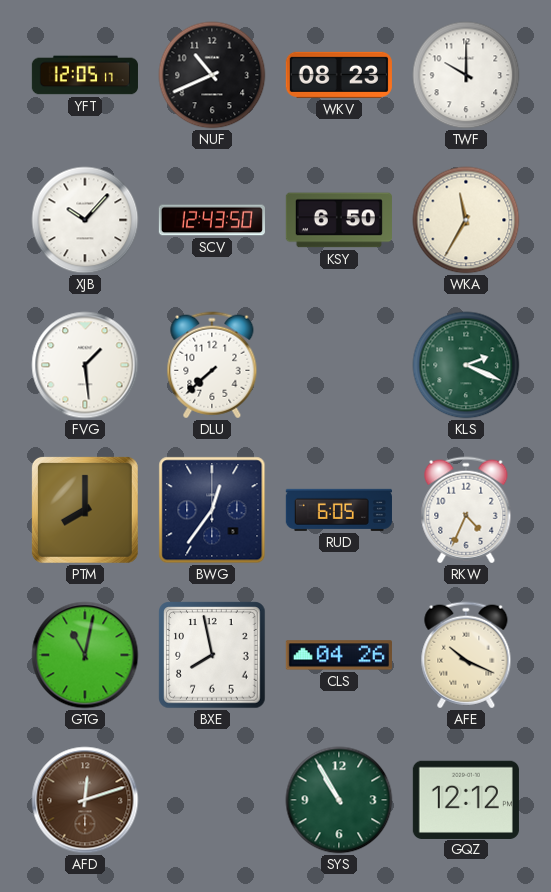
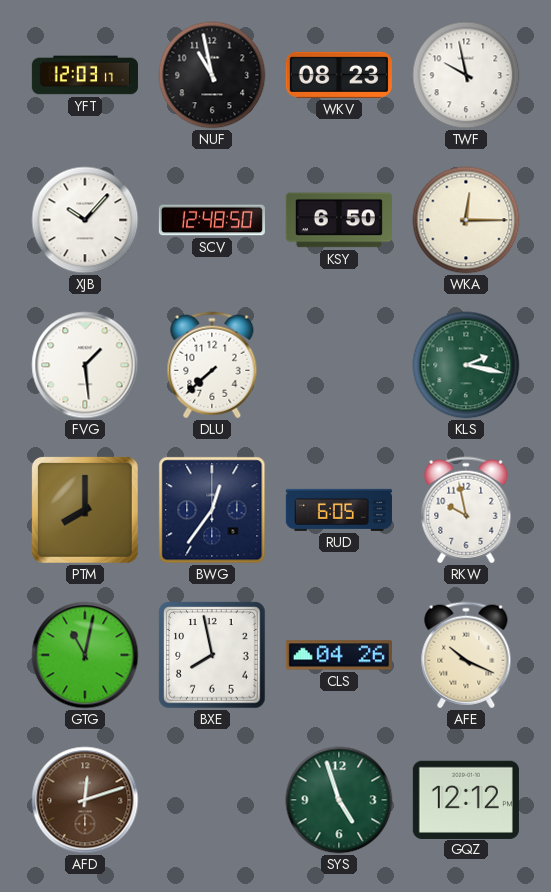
YFT: 12:05 -> 12:03 (85, 75)
NUF: 10:41 -> 10:58 (212, 75)
TWF: 10:00 -> 9:58 (466, 75)
SCV: 12:43 -> 12:48 (212, 220)
WKA: 11:35 -> 12:15 (466, 220)
KLS: 2:19 -> 2:17 (466, 365)
RKW: 4:34 -> 9:58 (466, 510)
SYS: 10:55 -> 4:57 (339, 800)
